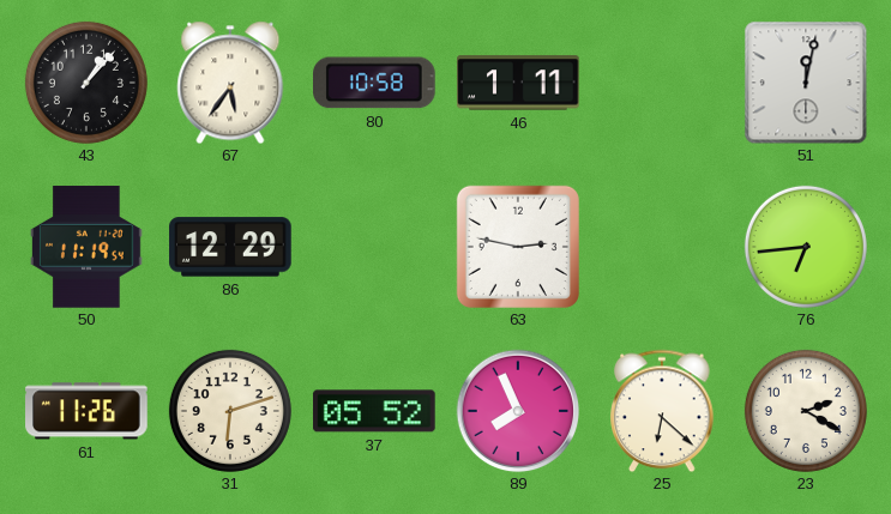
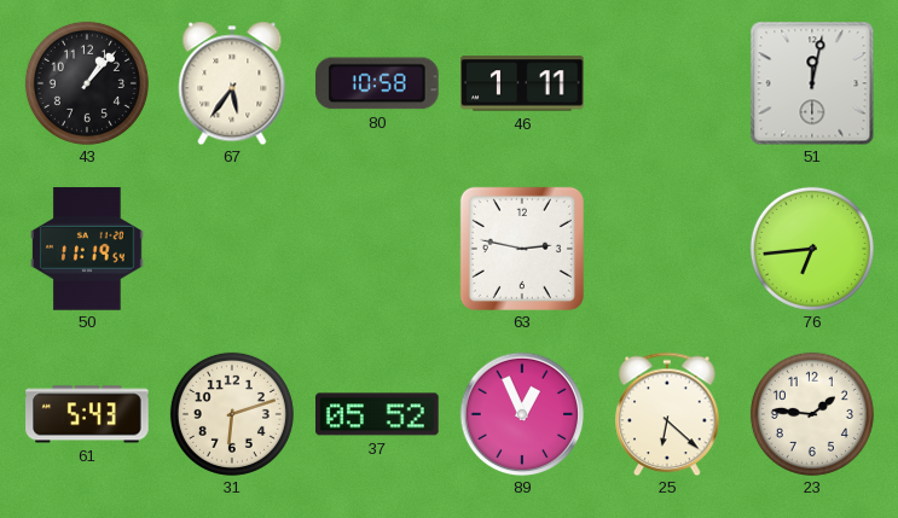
86: 12:29 -> none (230, 247)
61: 11:26 -> 5:43 (87, 414)
89: 7:56 -> 12:56 (522, 414)
23: 2:20 -> 1:46 (812, 414)
